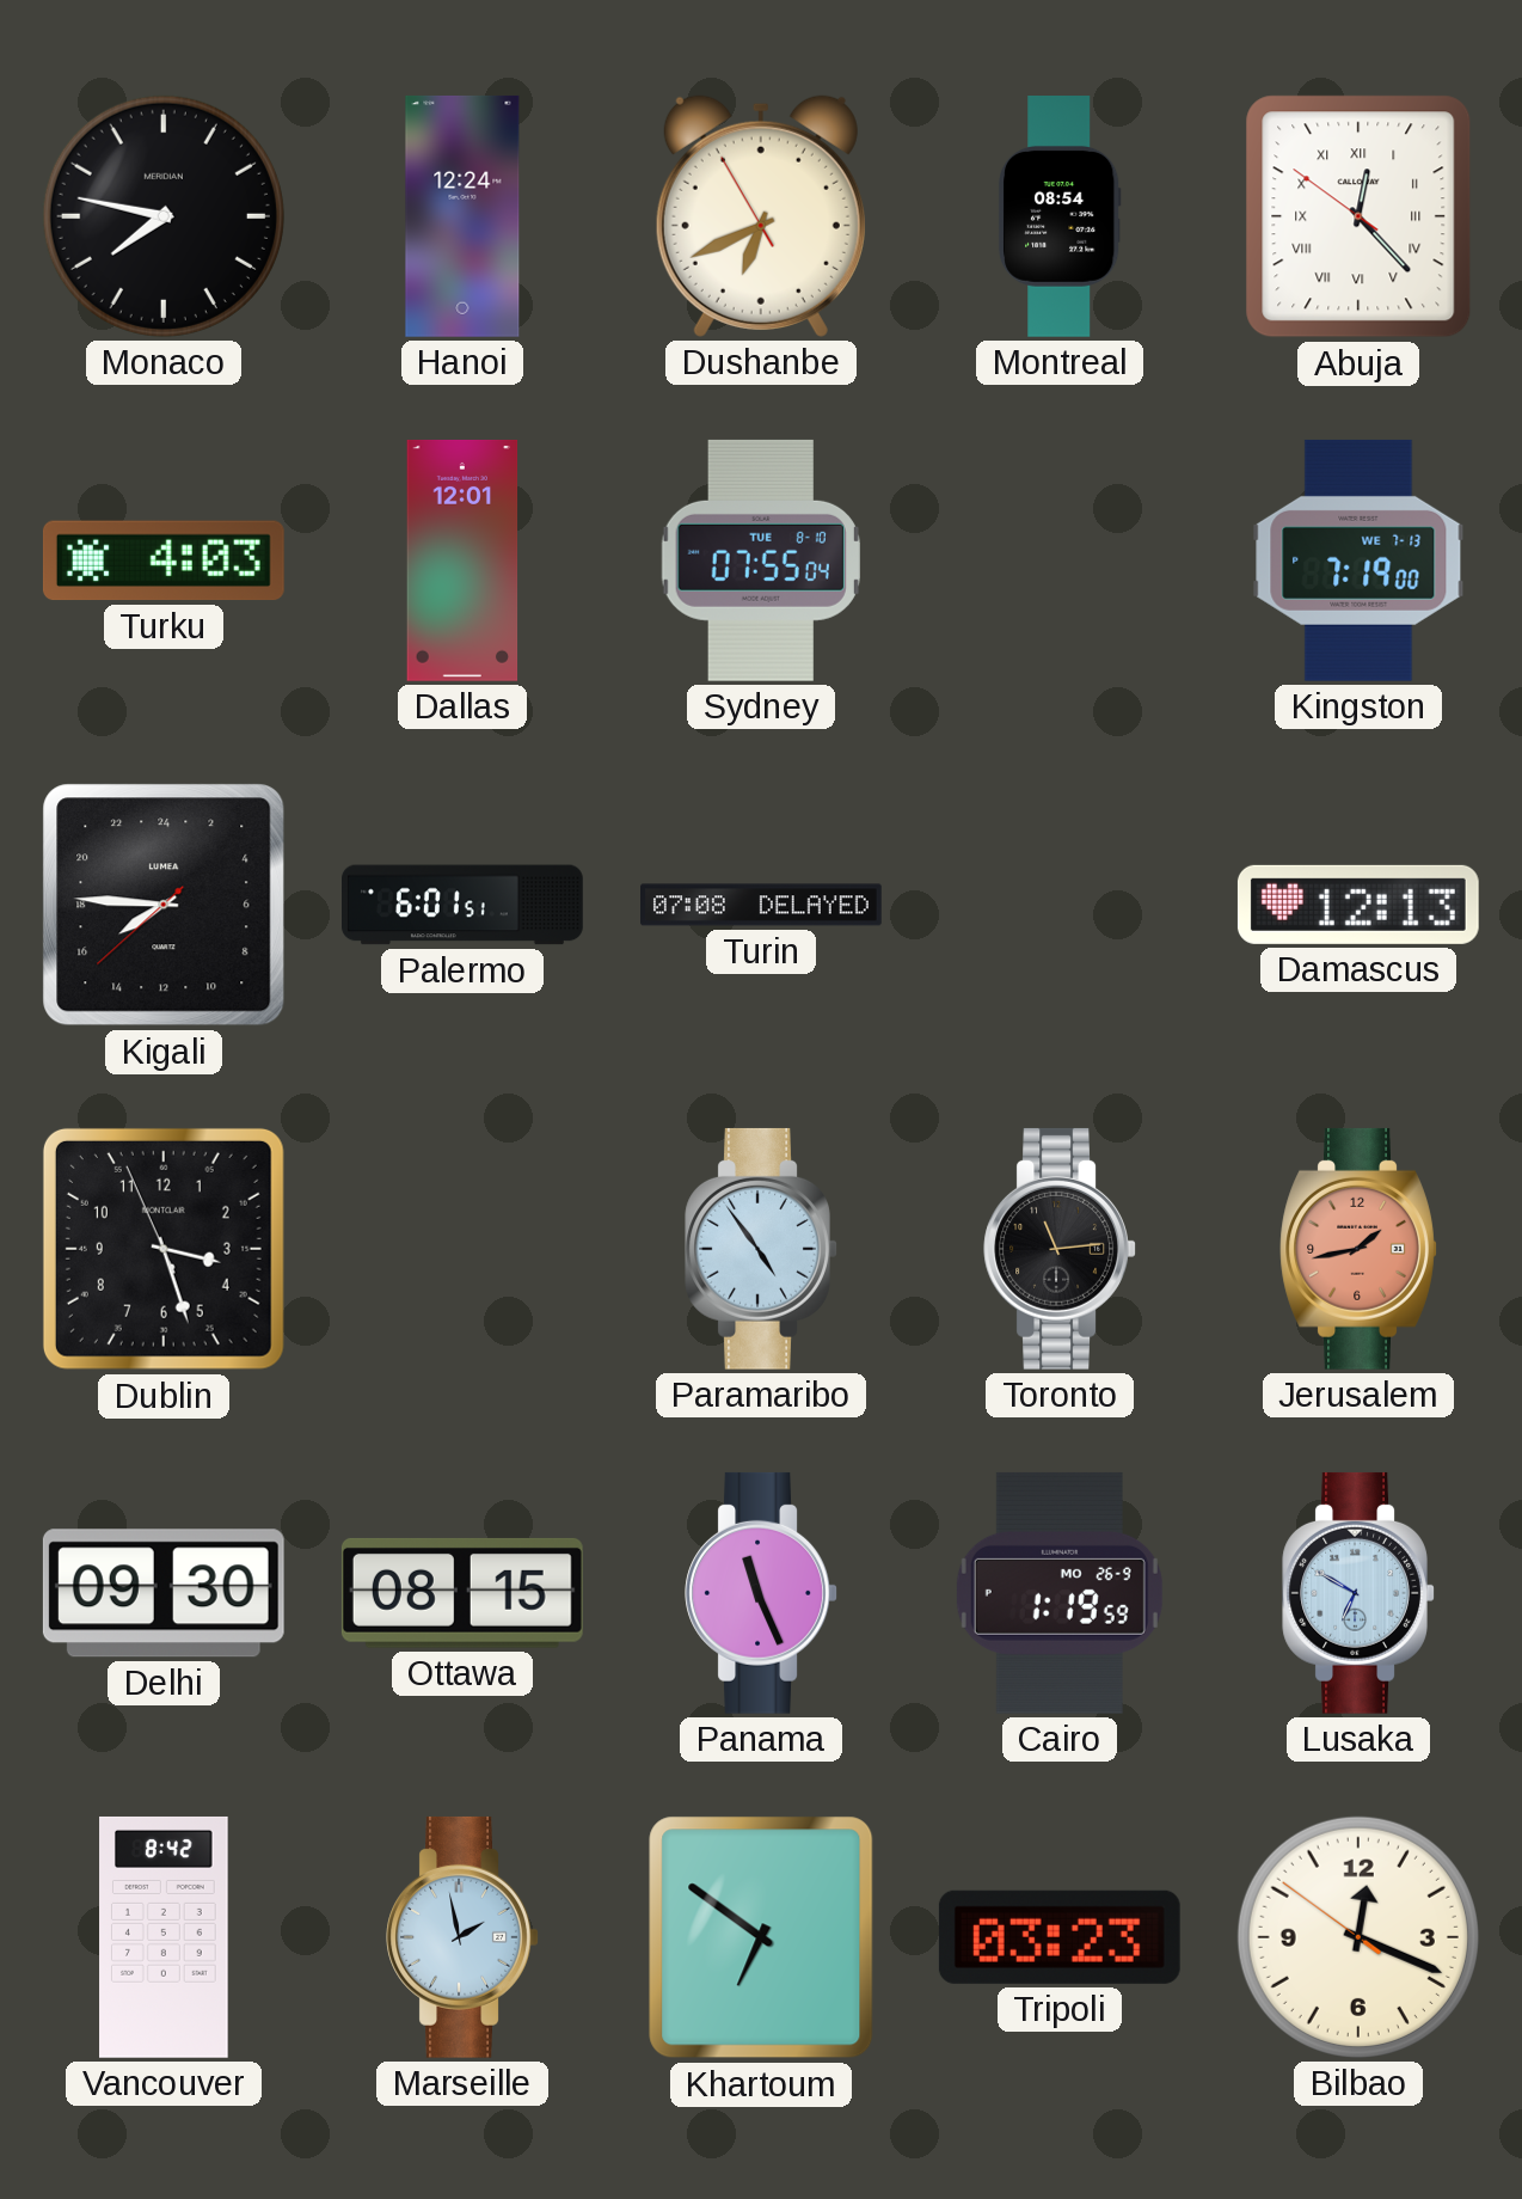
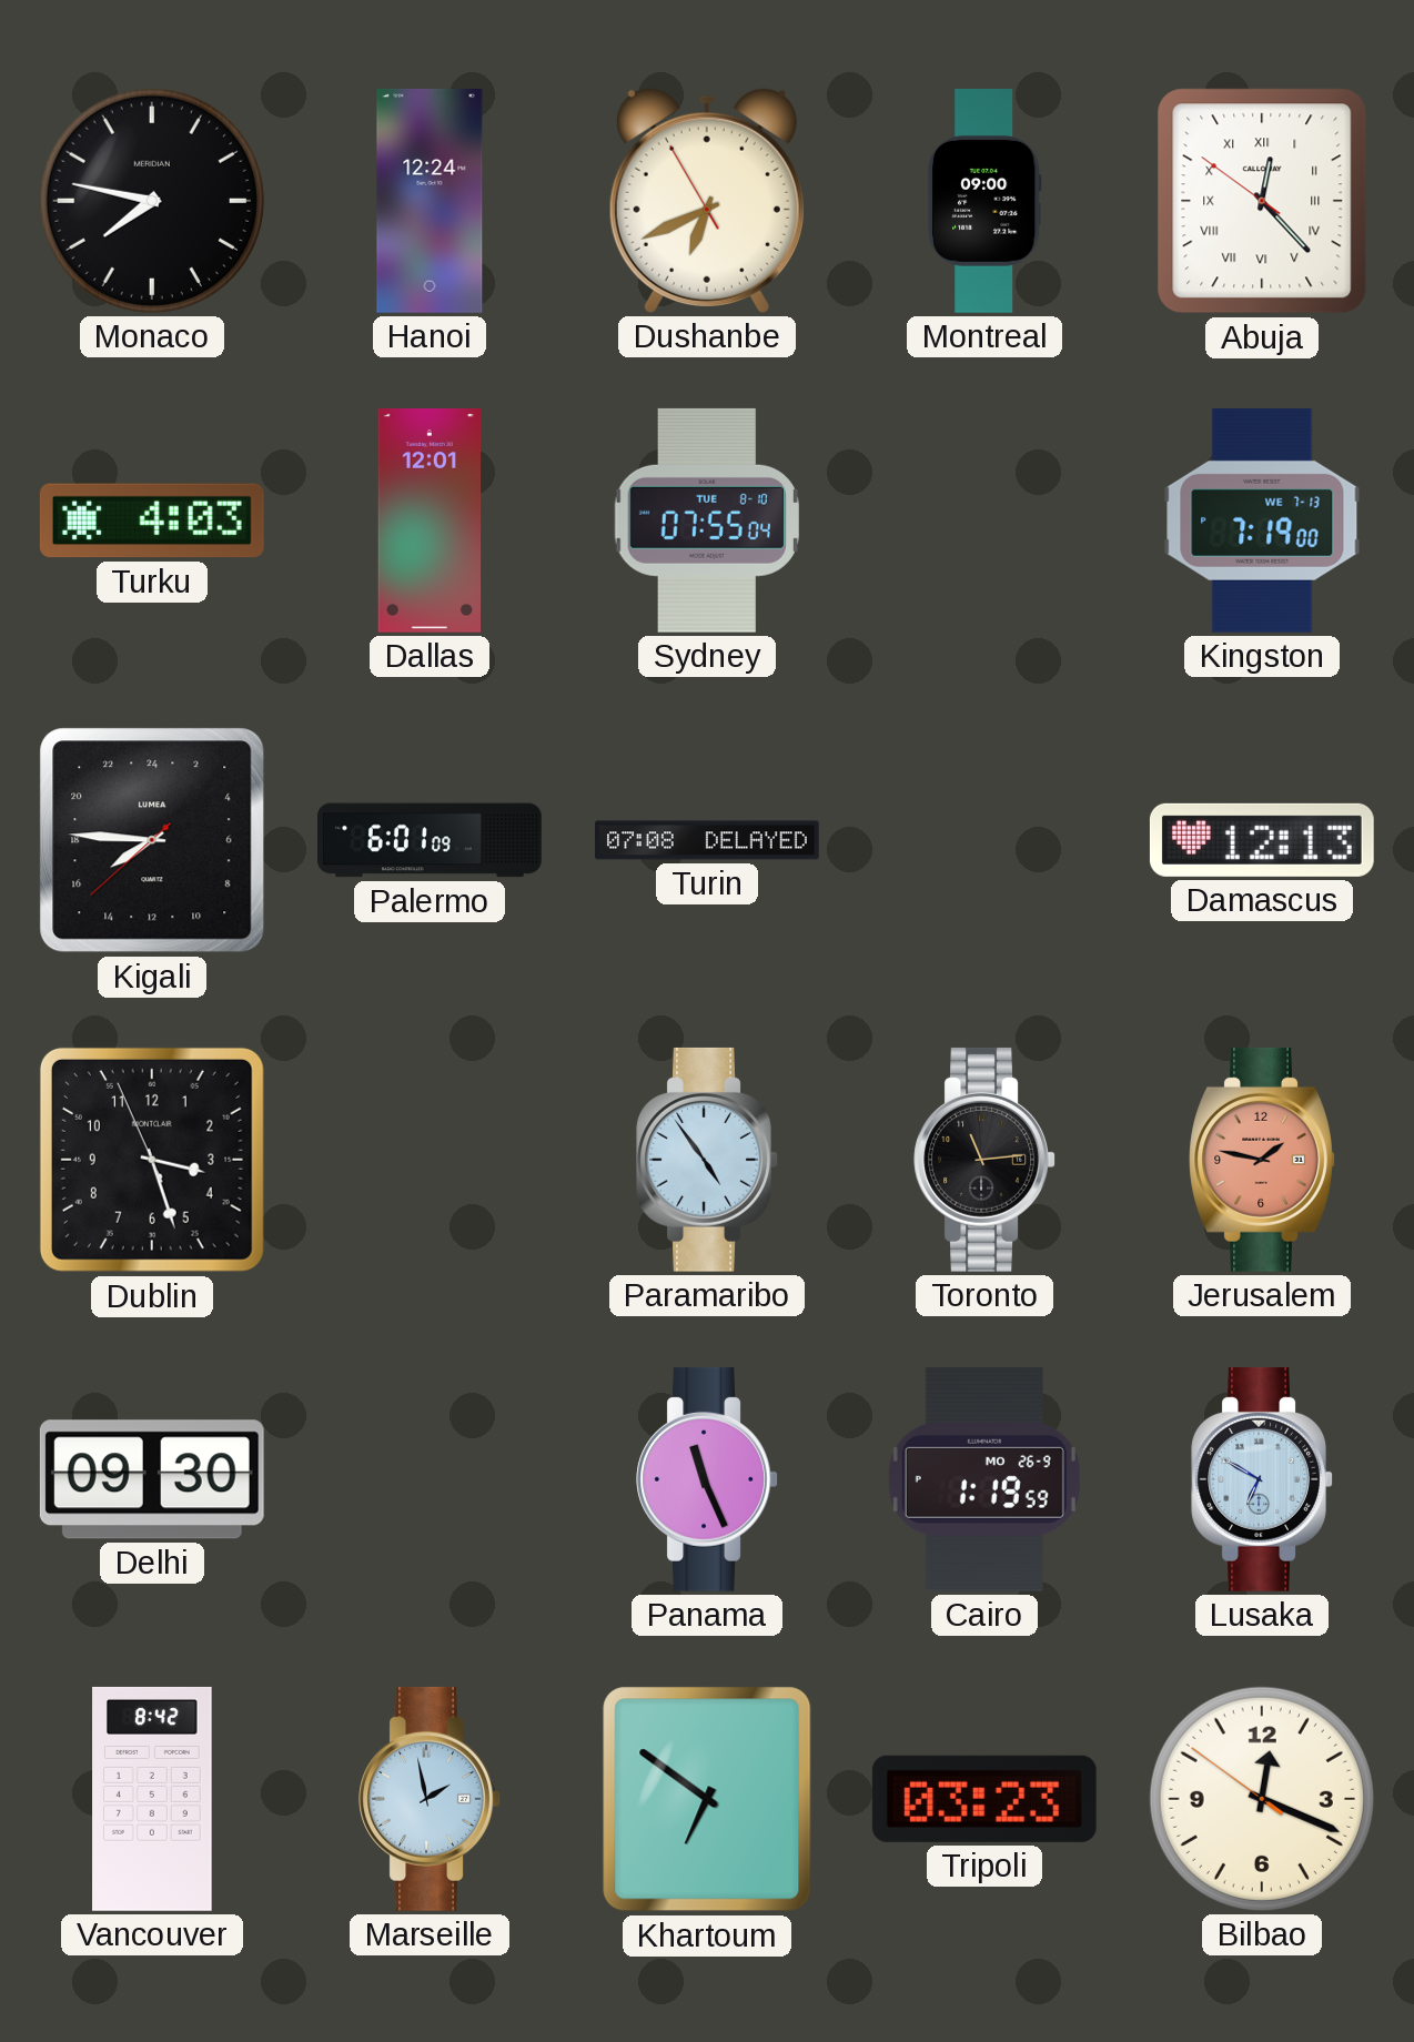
Montreal: 08:54 -> 09:00 (986, 202)
Palermo: 6:01:51 -> 6:01:09 (431, 840)
Jerusalem: 1:43 -> 1:47 (1262, 1160)
Ottawa: 08:15 -> none (462, 1593)
